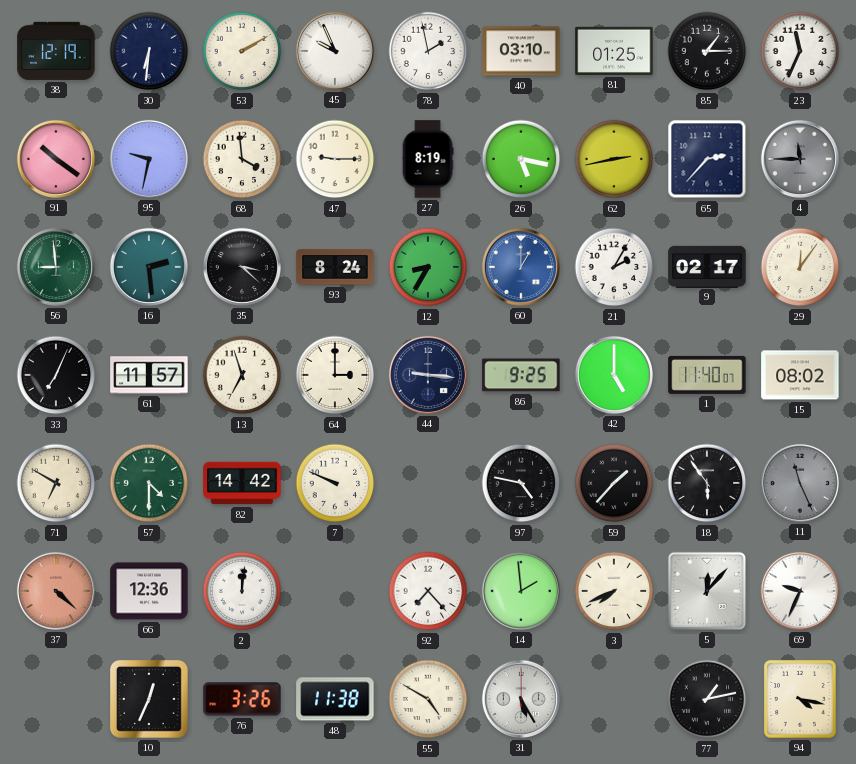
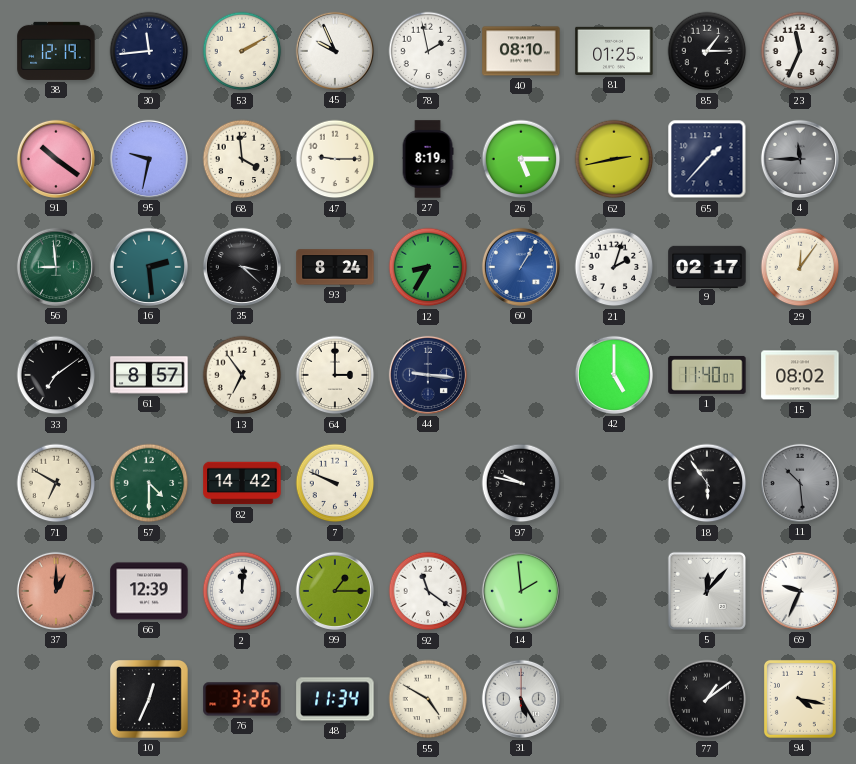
30: 6:31 -> 11:44 (149, 51)
40: 03:10 -> 08:10 (521, 51)
26: 5:17 -> 5:15 (521, 159)
65: 2:37 -> 1:37 (707, 159)
60: 1:00 -> 1:05 (521, 267)
21: 2:05 -> 2:03 (614, 267)
33: 7:04 -> 7:09 (56, 375)
61: 11:57 -> 8:57 (149, 375)
13: 6:57 -> 6:54 (242, 375)
86: 9:25 -> none (521, 375)
97: 4:47 -> 9:47 (521, 483)
59: 1:37 -> none (614, 483)
11: 11:26 -> 10:29 (800, 483)
37: 4:22 -> 1:00 (56, 591)
66: 12:36 -> 12:39 (149, 591)
99: none -> 1:15 (335, 591)
92: 7:23 -> 11:21 (428, 591)
3: 7:41 -> none (614, 591)
48: 11:38 -> 11:34 (335, 699)
77: 1:13 -> 1:09 (707, 699)
